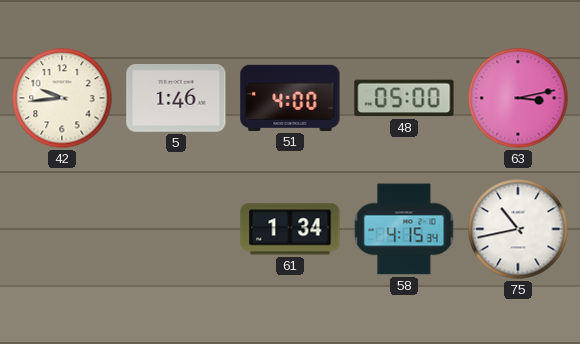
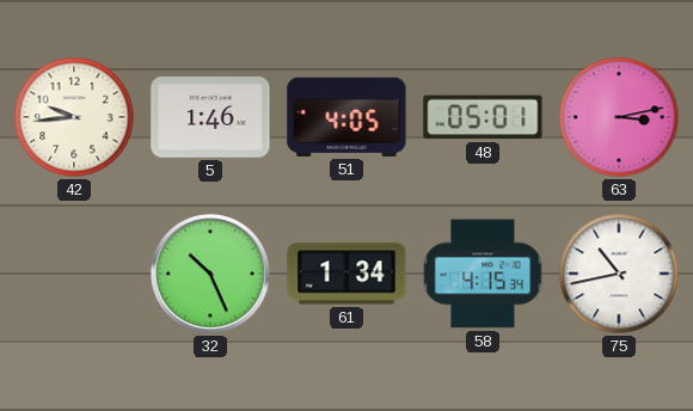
51: 4:00 -> 4:05 (346, 117)
48: 05:00 -> 05:01 (483, 117)
32: none -> 10:26 (210, 274)
